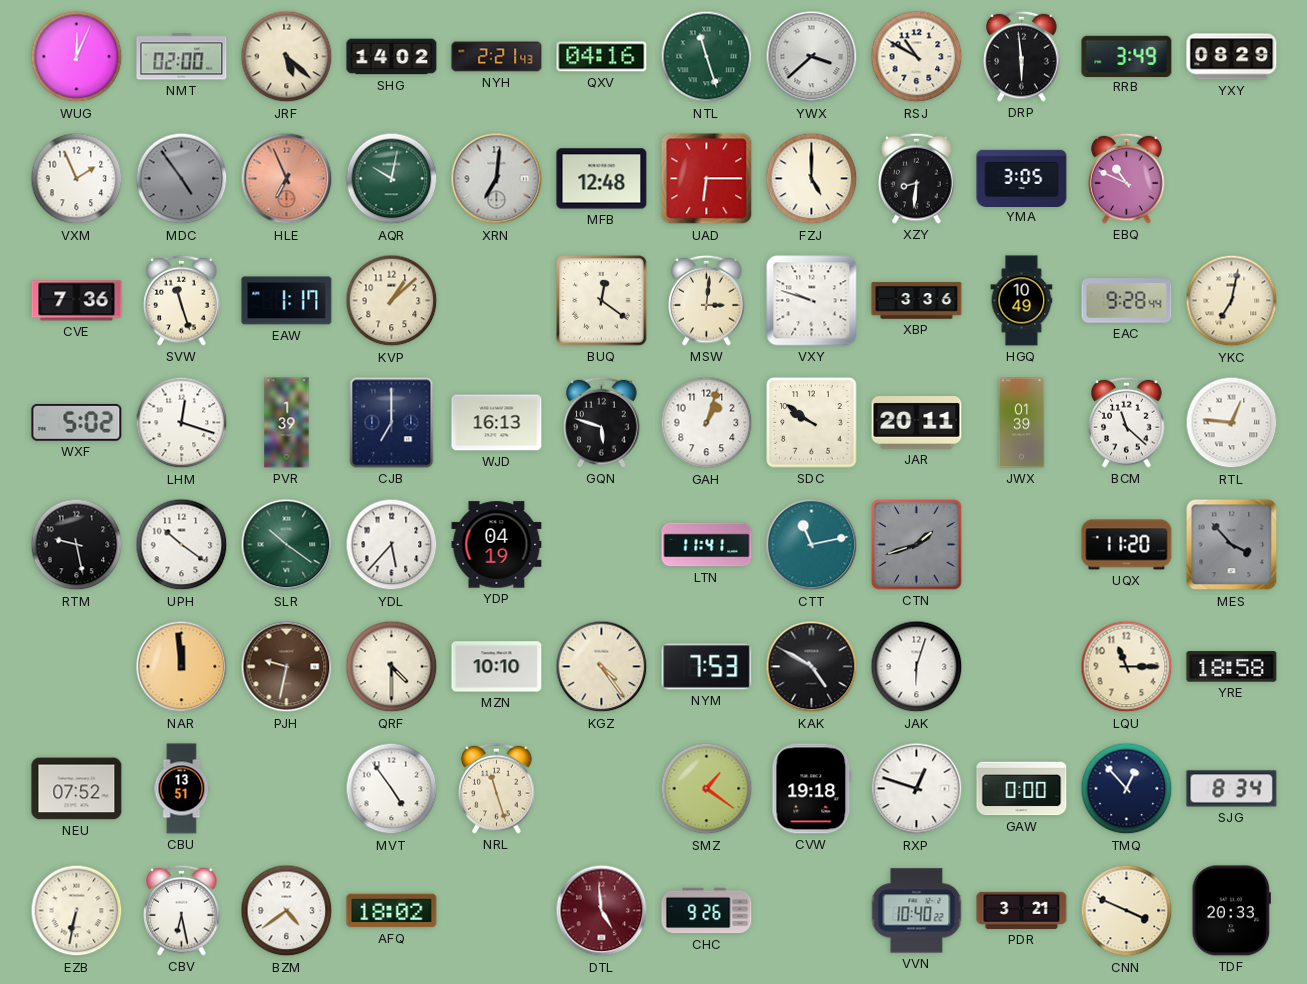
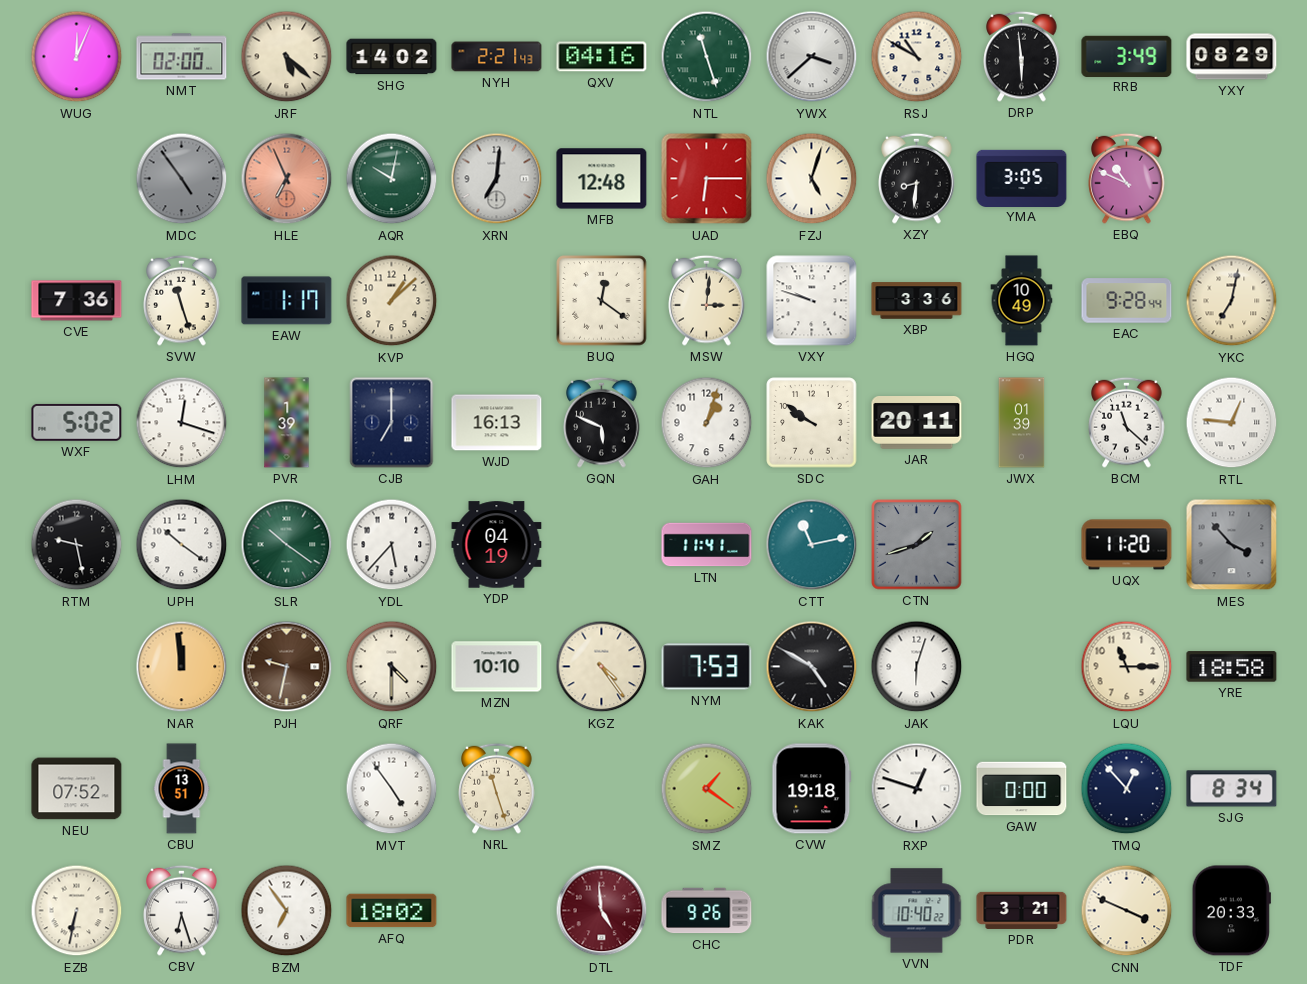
VXM: 1:56 -> none (77, 179)
FZJ: 5:00 -> 5:03 (812, 179)
GQN: 5:48 -> 5:49 (602, 422)
CBV: 6:28 -> 6:27 (182, 910)
BZM: 4:39 -> 6:54 (287, 911)
